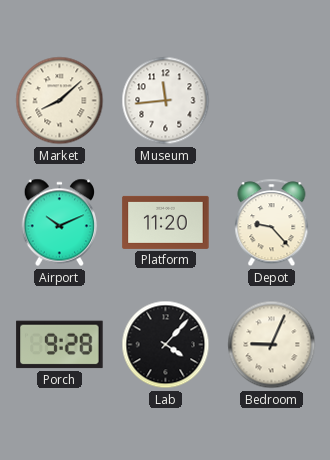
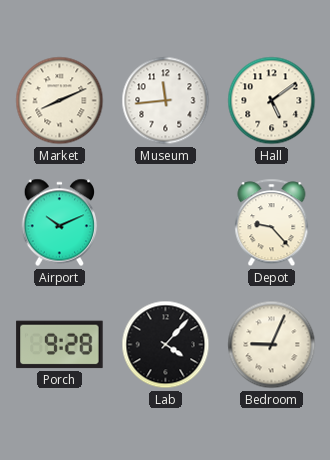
Market: 8:08 -> 8:11 (60, 101)
Hall: none -> 5:09 (272, 101)
Platform: 11:20 -> none (166, 222)
